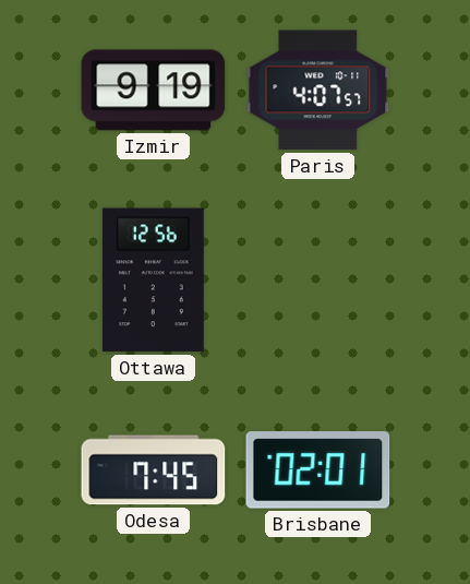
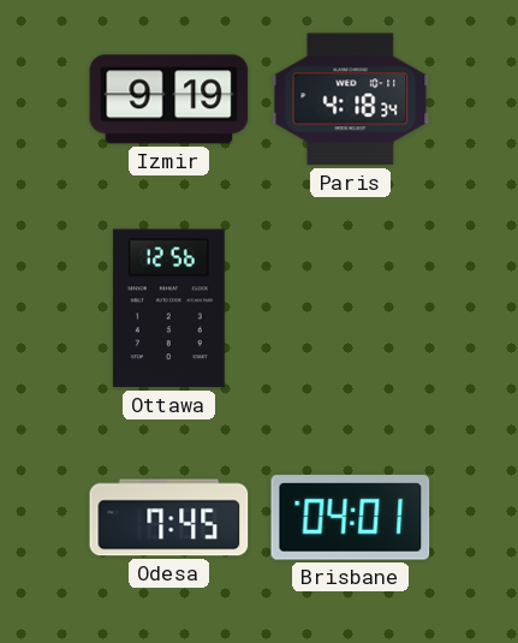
Paris: 4:07 -> 4:18 (351, 100)
Brisbane: 02:01 -> 04:01 (351, 518)
